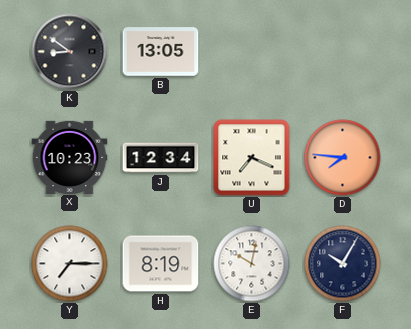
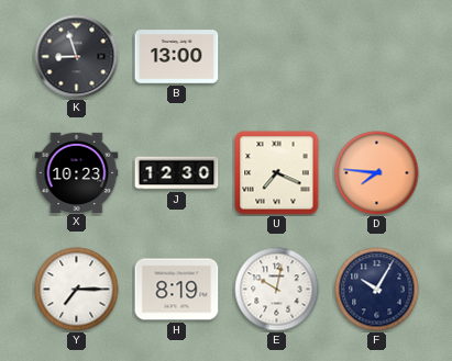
K: 8:51 -> 8:57 (77, 57)
B: 13:05 -> 13:00 (177, 57)
J: 12:34 -> 12:30 (177, 173)
